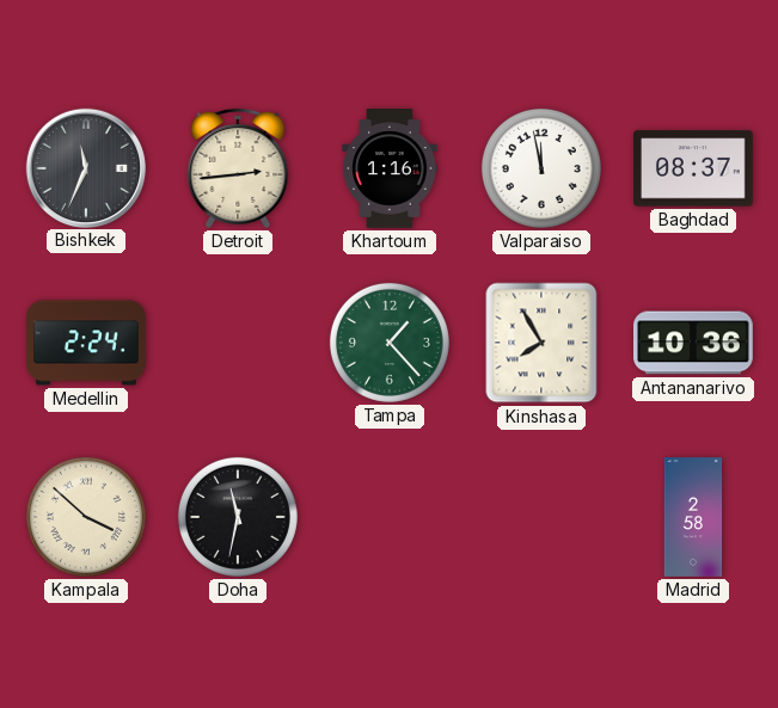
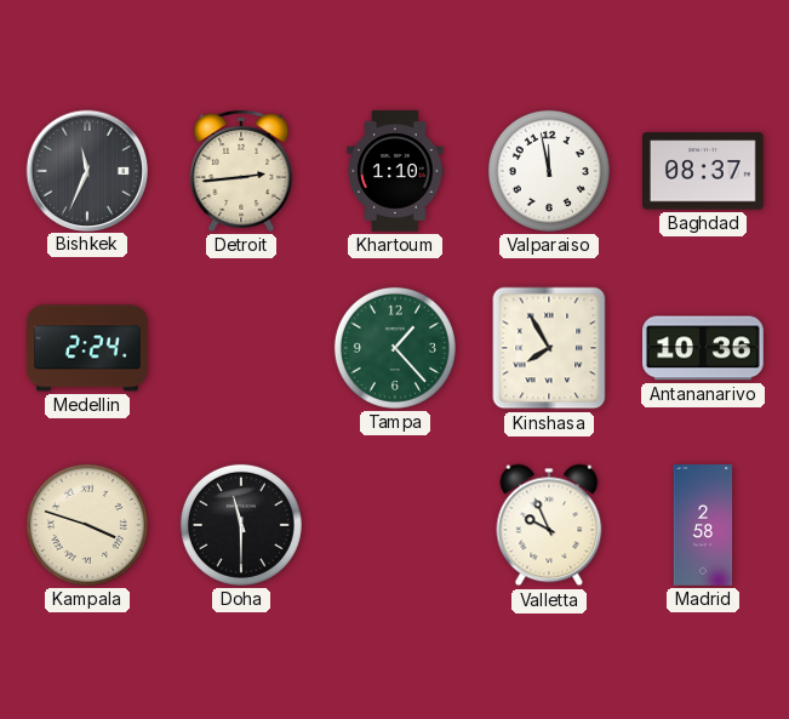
Khartoum: 1:16 -> 1:10 (395, 171)
Kampala: 3:52 -> 3:48 (87, 525)
Doha: 11:32 -> 11:30 (241, 525)
Valletta: none -> 9:56 (549, 525)
